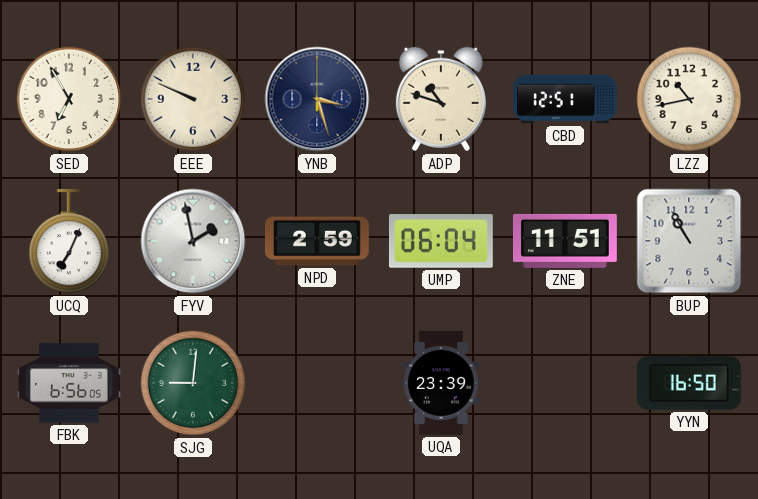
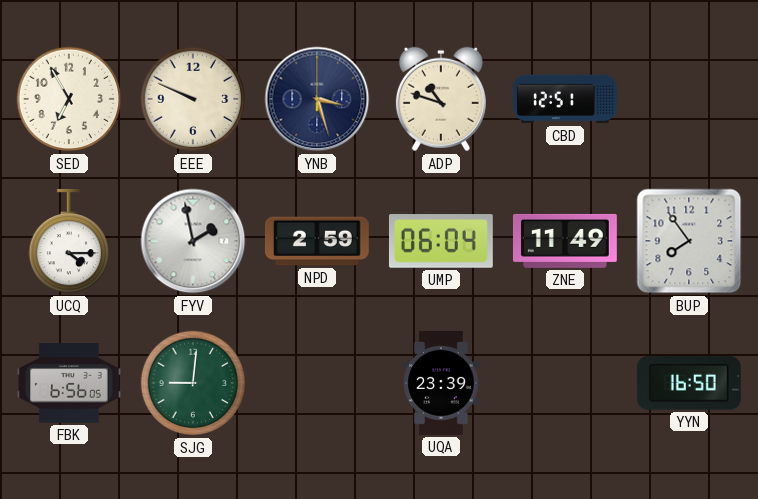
LZZ: 10:43 -> none (689, 99)
UCQ: 7:04 -> 4:15 (68, 241)
ZNE: 11:51 -> 11:49 (565, 241)
BUP: 10:55 -> 7:54 (689, 241)
